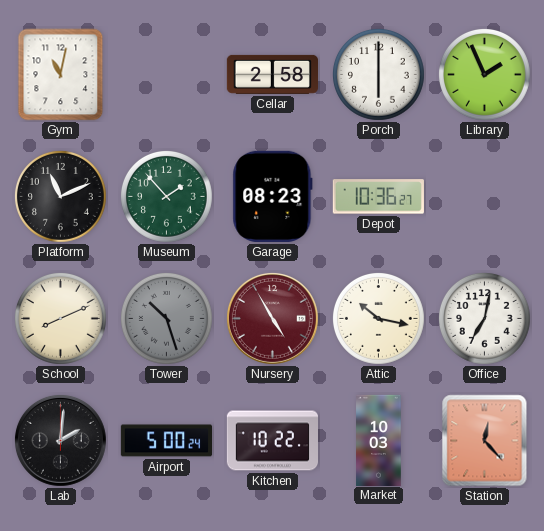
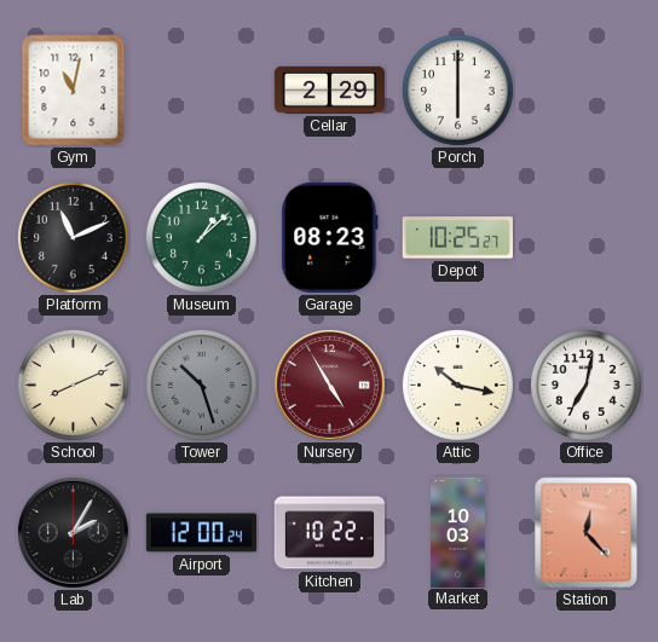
Cellar: 2:58 -> 2:29 (329, 89)
Library: 1:56 -> none (485, 75)
Museum: 1:53 -> 1:08 (202, 238)
Depot: 10:36 -> 10:25 (457, 238)
Lab: 2:01 -> 2:05 (73, 532)
Airport: 5:00 -> 12:00 (201, 533)
